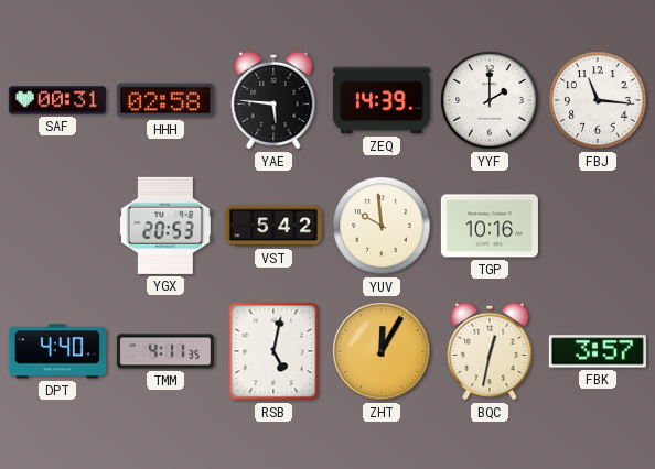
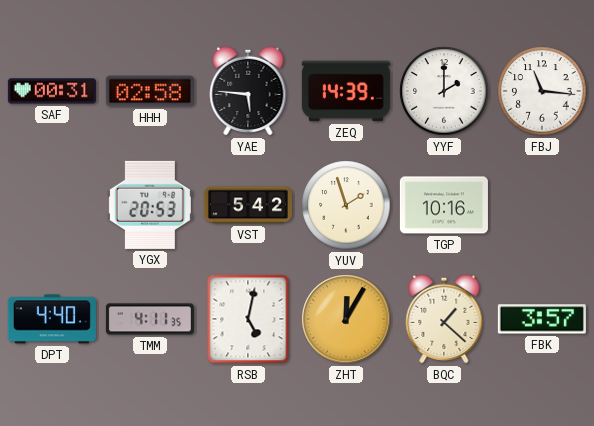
YUV: 9:59 -> 1:57 (346, 205)
BQC: 12:32 -> 1:22 (444, 319)
